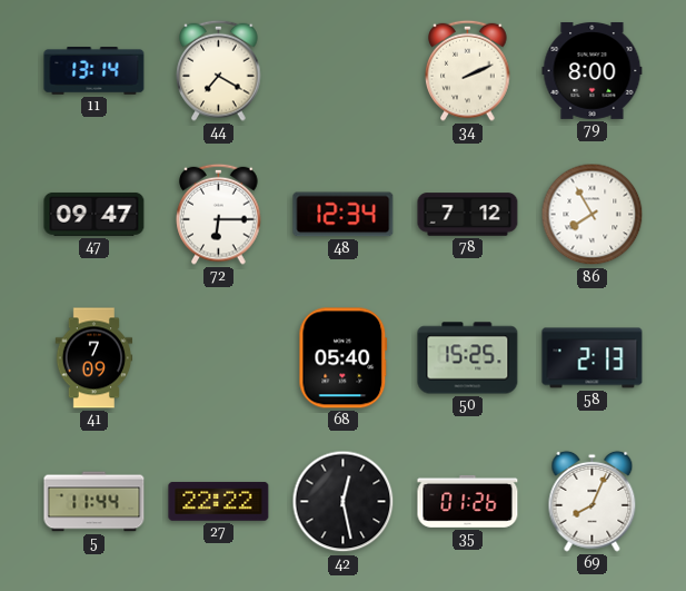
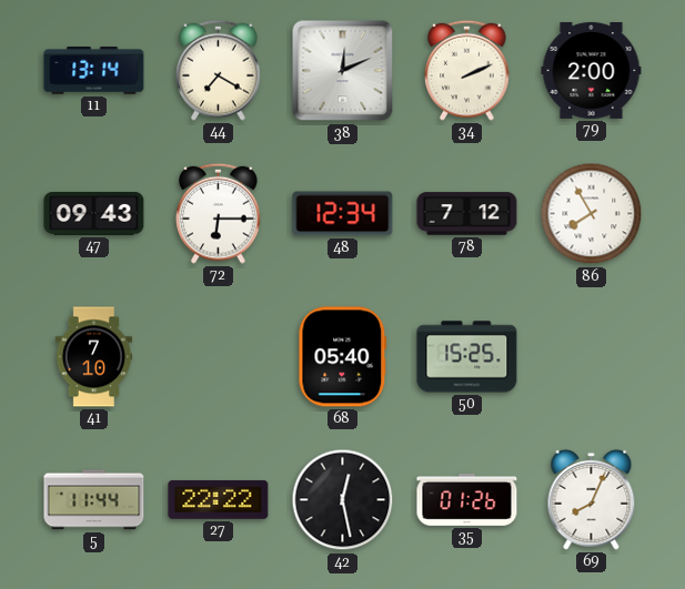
38: none -> 12:11 (343, 71)
79: 8:00 -> 2:00 (592, 70)
47: 09:47 -> 09:43 (94, 213)
41: 7:09 -> 7:10 (94, 357)
58: 2:13 -> none (593, 358)
